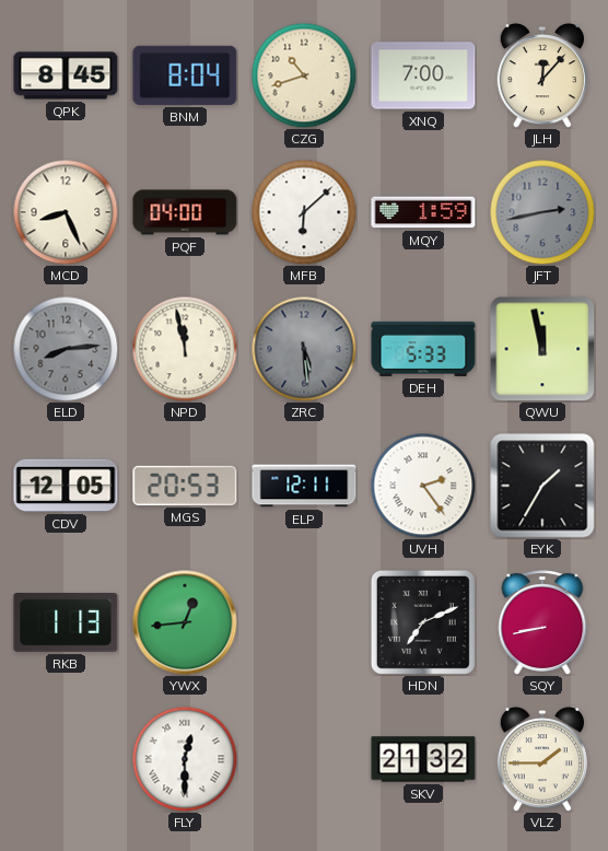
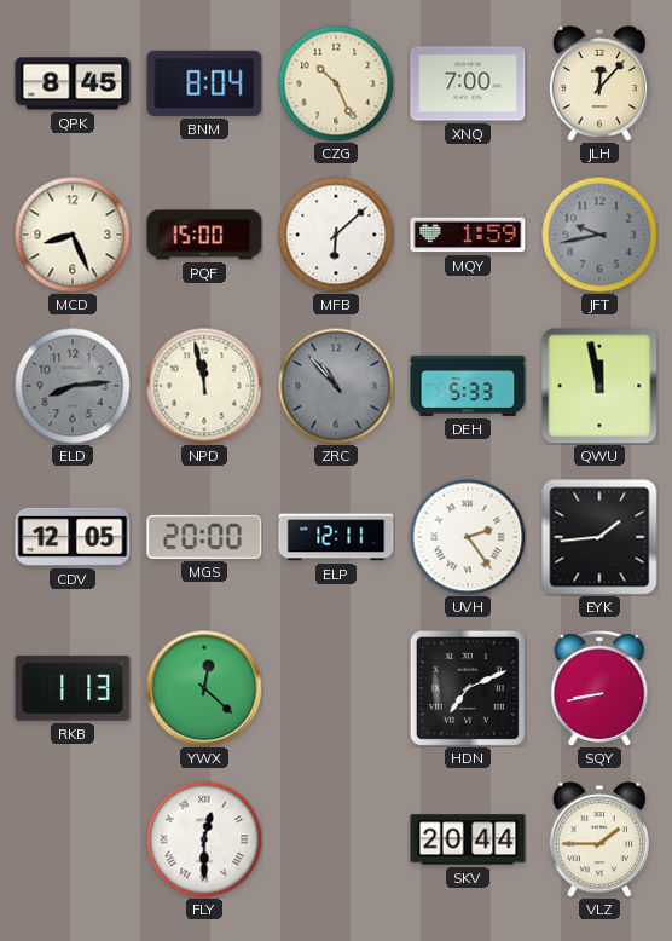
CZG: 10:42 -> 10:26 (336, 83)
PQF: 04:00 -> 15:00 (204, 235)
JFT: 2:43 -> 9:43 (599, 235)
ZRC: 5:29 -> 10:53 (336, 386)
MGS: 20:53 -> 20:00 (204, 537)
EYK: 1:35 -> 1:44 (599, 537)
YWX: 12:44 -> 12:22 (204, 688)
SKV: 21:32 -> 20:44 (468, 839)
